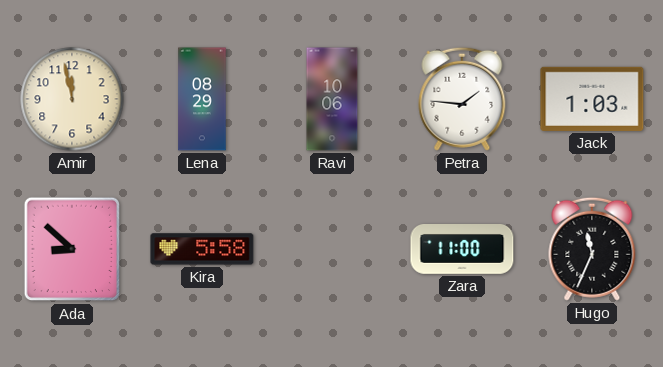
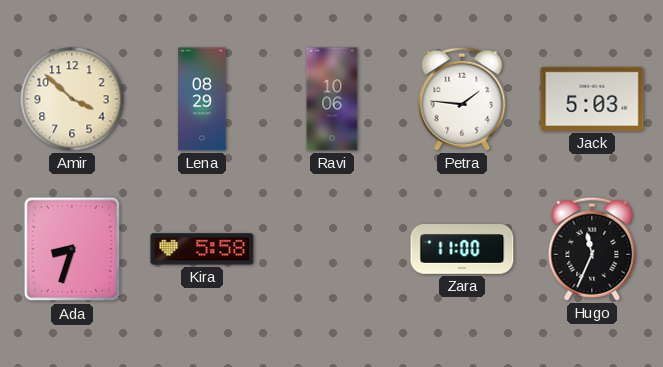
Amir: 11:58 -> 3:52 (72, 99)
Jack: 1:03 -> 5:03 (592, 99)
Ada: 8:52 -> 8:33 (71, 249)
